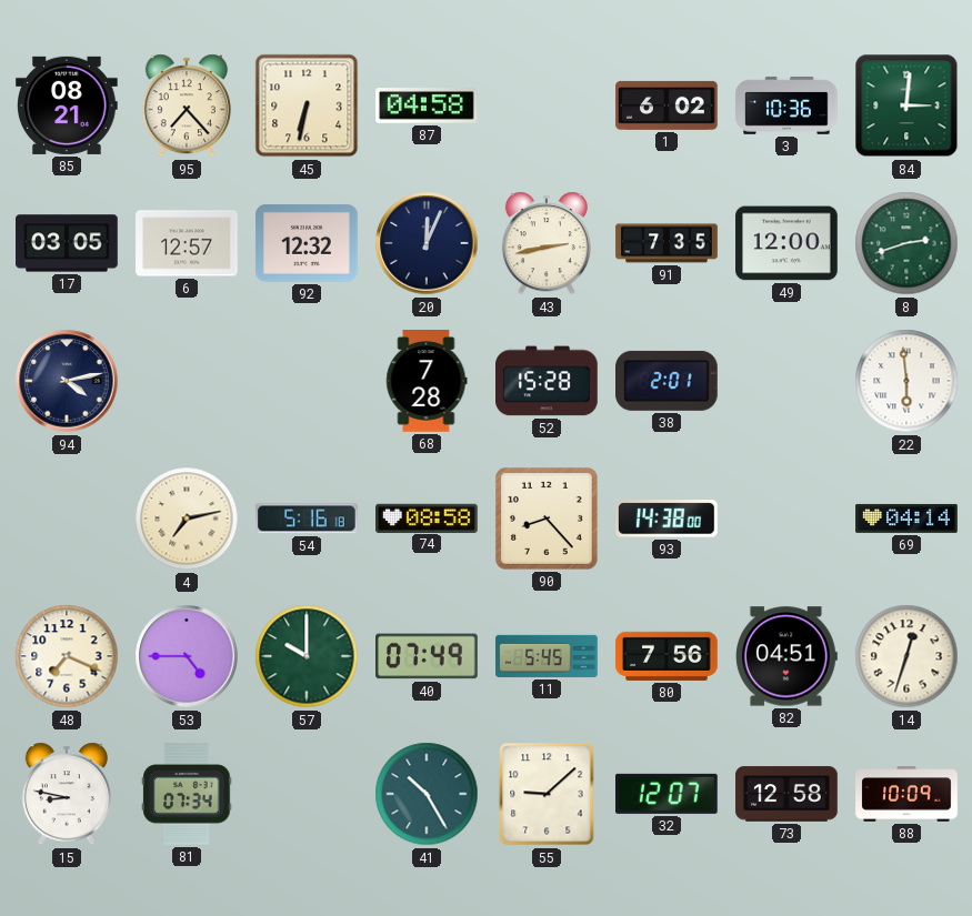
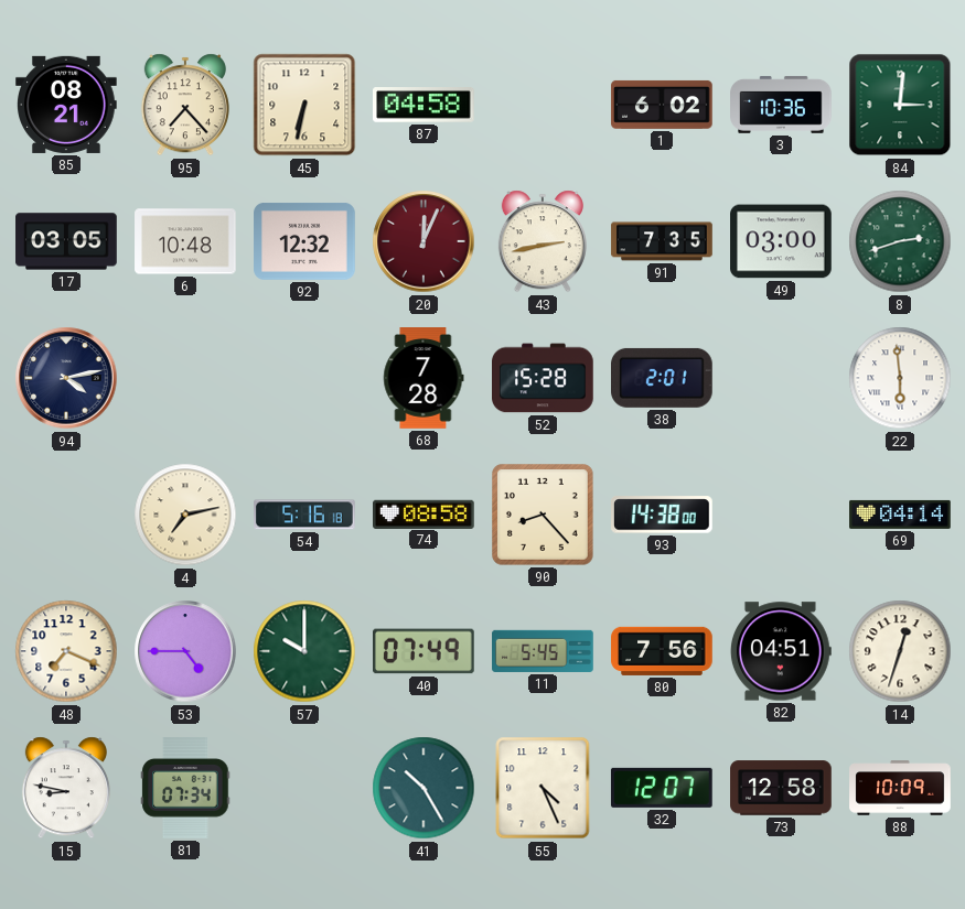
6: 12:57 -> 10:48 (185, 241)
20 dial: navy -> burgundy (423, 241)
49: 12:00 -> 03:00 (781, 241)
55: 9:08 -> 4:26 (543, 788)
